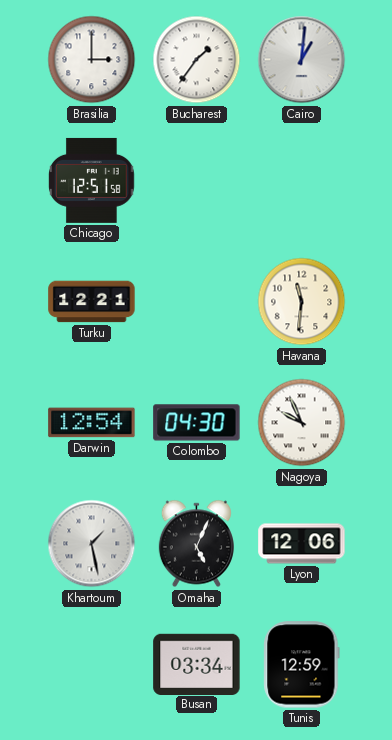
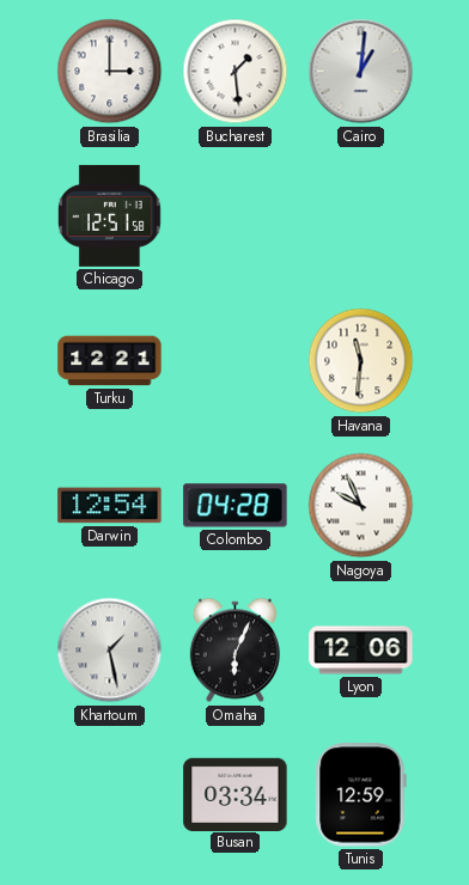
Bucharest: 1:36 -> 1:29 (236, 72)
Colombo: 04:30 -> 04:28 (236, 506)
Omaha: 5:04 -> 6:04 (234, 651)
